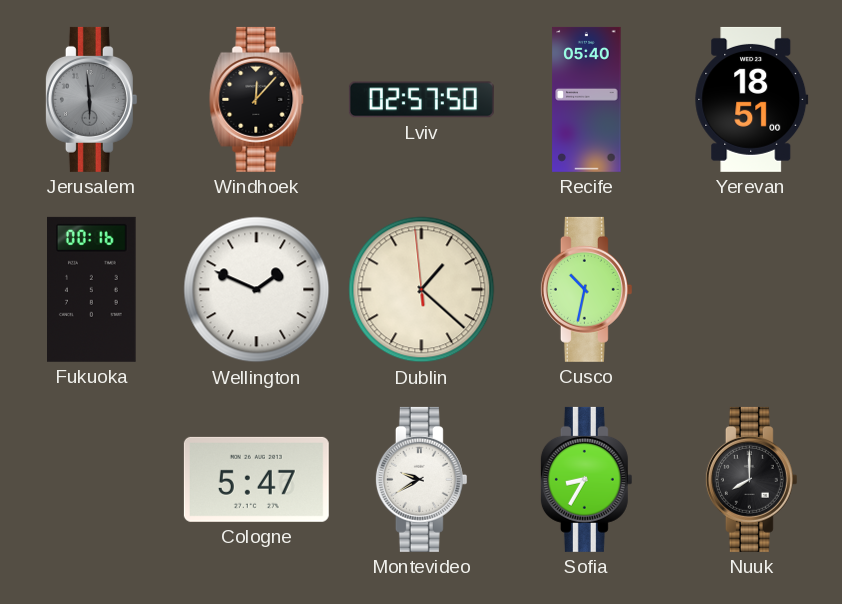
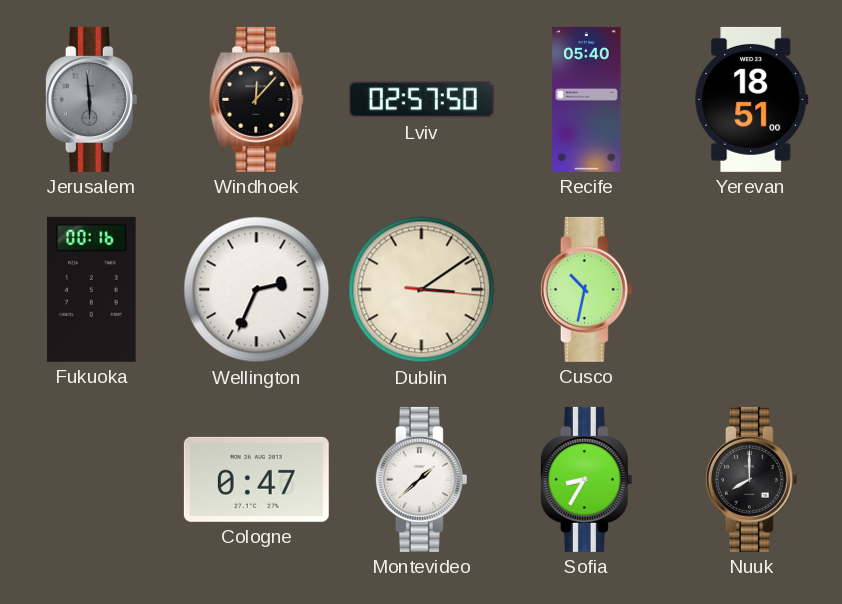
Wellington: 1:49 -> 2:34 (257, 290)
Dublin: 1:21 -> 3:09 (422, 290)
Cologne: 5:47 -> 0:47 (256, 479)
Montevideo: 9:40 -> 1:38 (421, 479)
